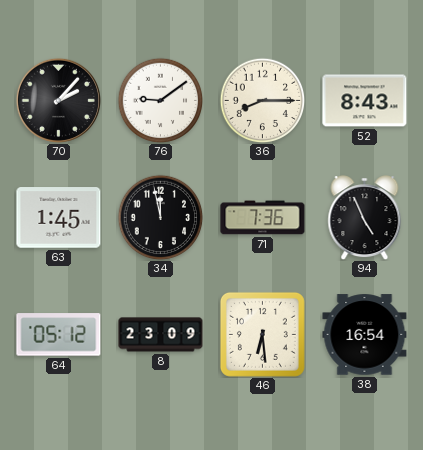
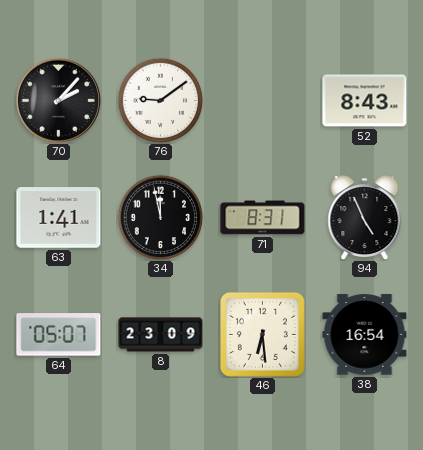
36: 8:15 -> none (262, 100)
63: 1:45 -> 1:41 (59, 218)
71: 7:36 -> 8:31 (263, 218)
64: 05:12 -> 05:07 (59, 335)
